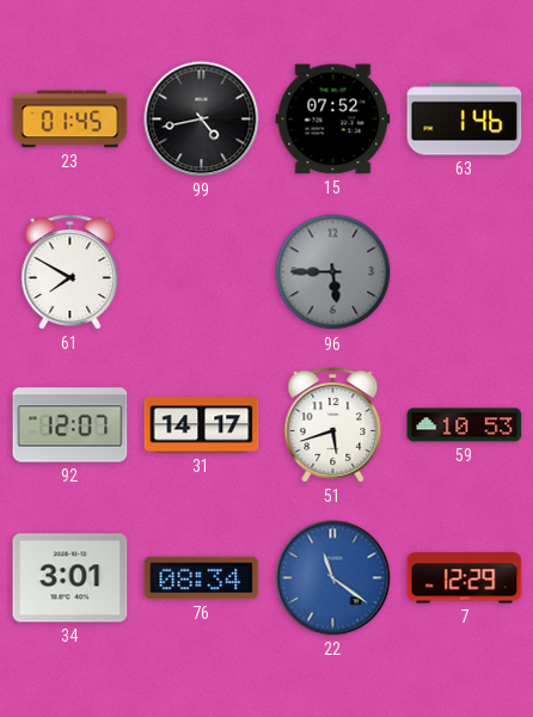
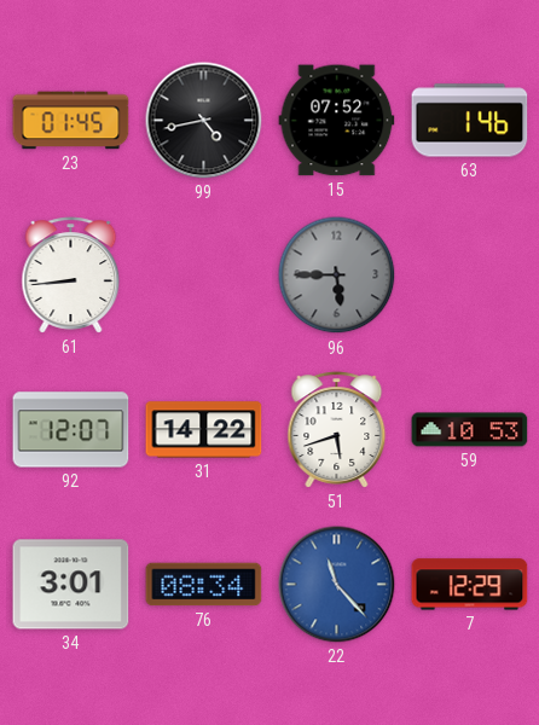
61: 7:50 -> 8:44 (71, 275)
31: 14:17 -> 14:22 (204, 430)
22: 11:21 -> 11:23 (337, 585)
